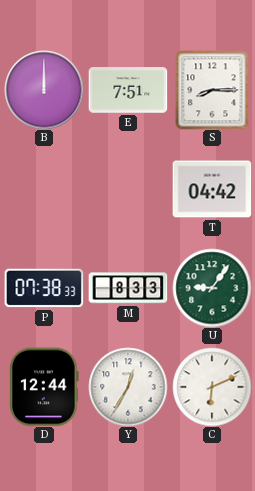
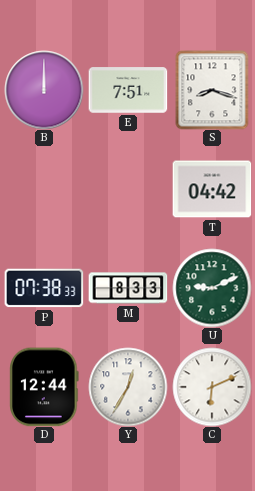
S: 8:15 -> 8:18 (212, 90)
U: 9:06 -> 9:11 (212, 288)
